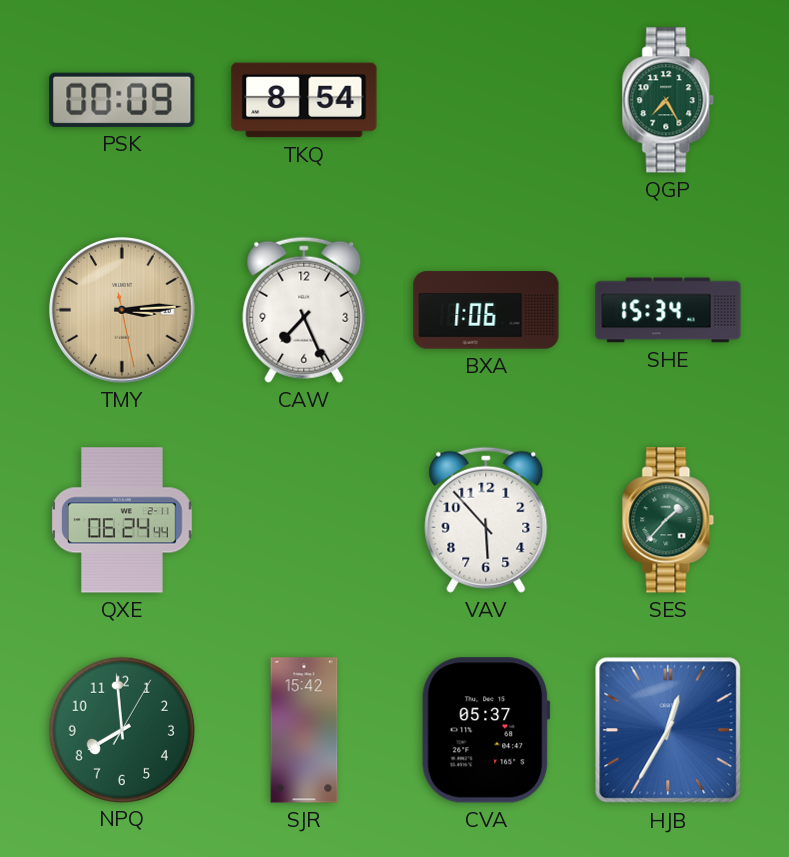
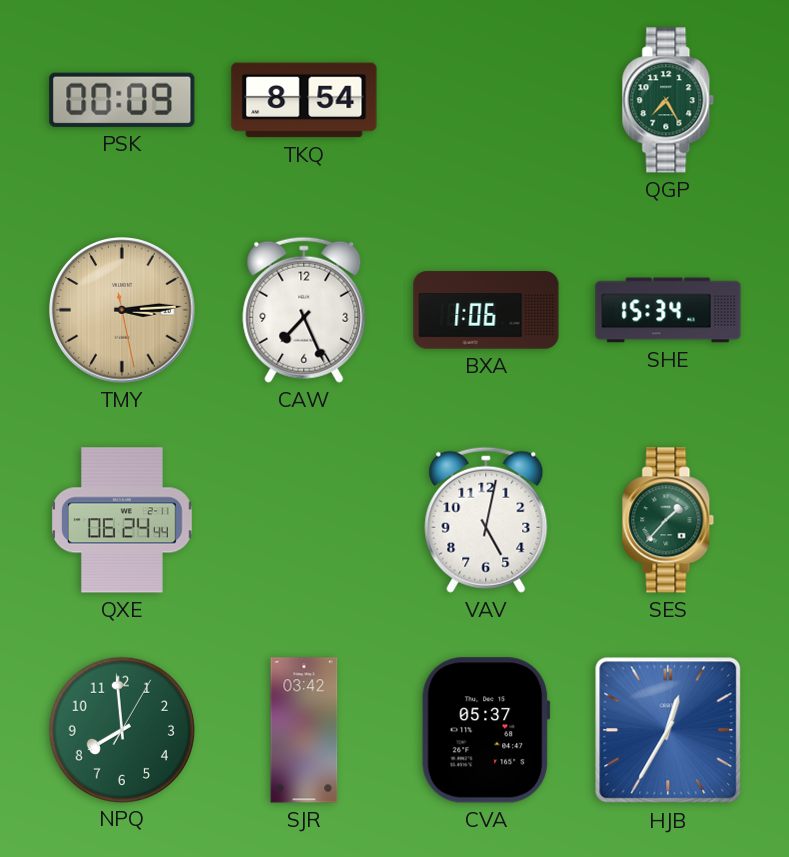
VAV: 5:53 -> 5:02 (486, 520)
SJR: 15:42 -> 03:42 (304, 730)
